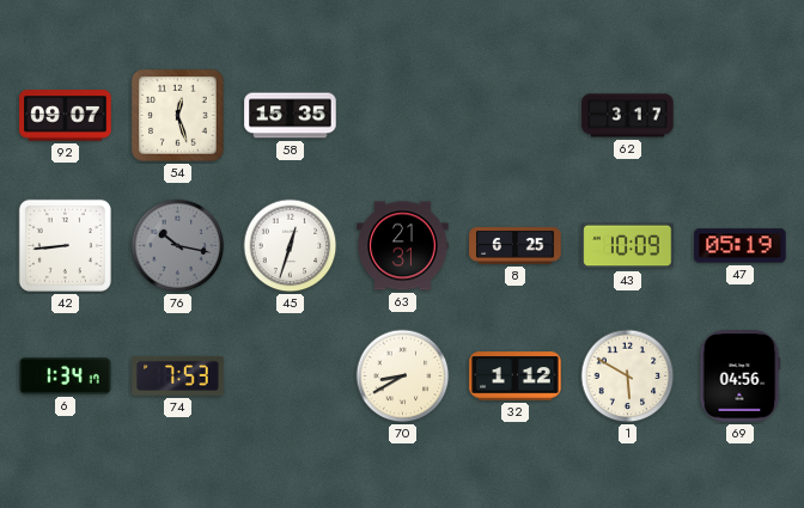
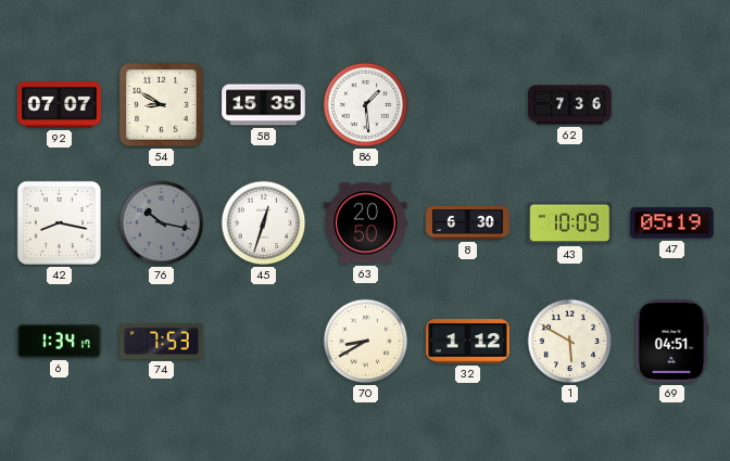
92: 09:07 -> 07:07 (60, 105)
54: 12:27 -> 8:50 (162, 105)
86: none -> 1:29 (366, 105)
62: 3:17 -> 7:36 (570, 105)
42: 8:44 -> 8:17 (59, 222)
63: 21:31 -> 20:50 (366, 223)
8: 6:25 -> 6:30 (468, 223)
69: 04:56 -> 04:51 (671, 342)
